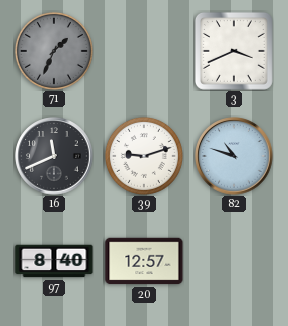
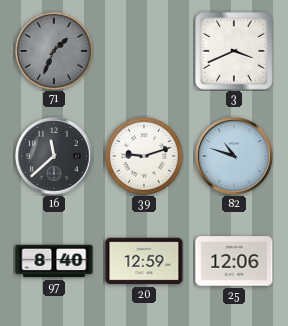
16: 11:41 -> 11:38 (54, 156)
20: 12:57 -> 12:59 (144, 261)
25: none -> 12:06 (234, 261)
